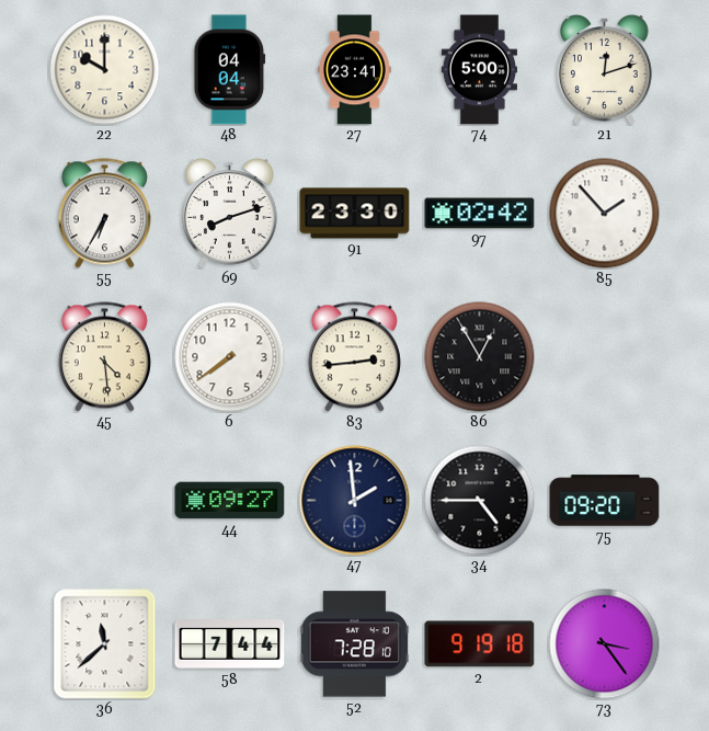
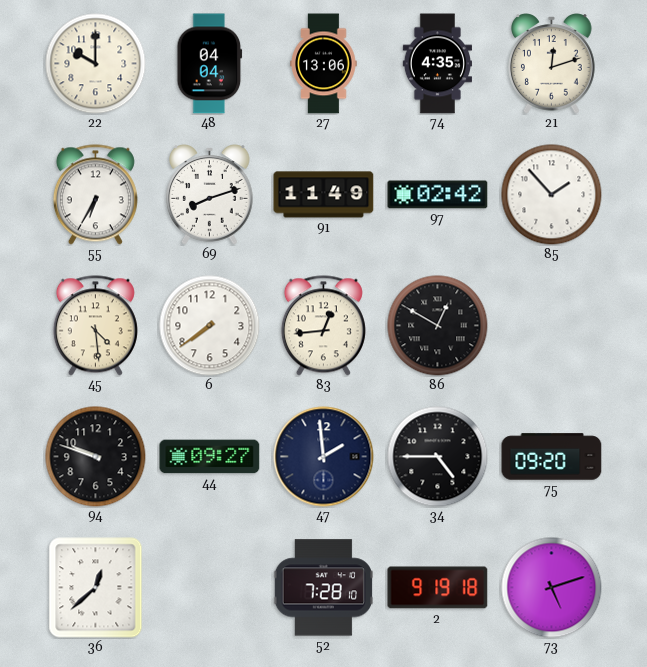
27: 23:41 -> 13:06 (324, 64)
74: 5:00 -> 4:35 (437, 64)
91: 23:30 -> 11:49 (324, 195)
83: 2:44 -> 12:44 (323, 326)
86: 12:55 -> 12:50 (438, 326)
94: none -> 9:48 (96, 457)
36: 11:38 -> 12:38 (96, 588)
58: 7:44 -> none (230, 644)
73: 3:24 -> 5:12 (552, 588)
